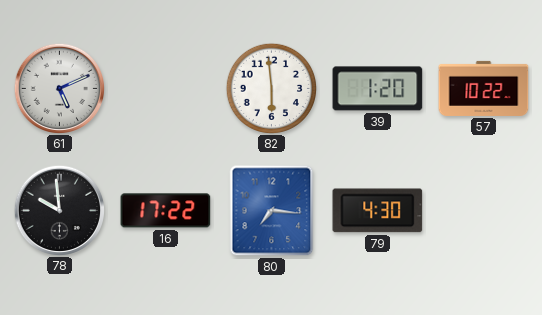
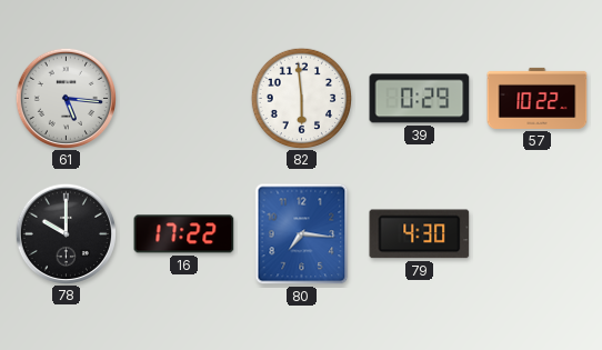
61: 5:11 -> 5:16 (66, 98)
39: 1:20 -> 0:29 (420, 99)
78: 9:59 -> 10:00 (66, 233)
